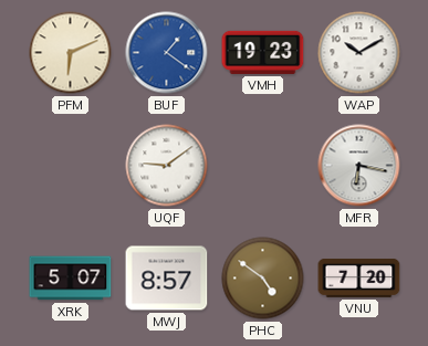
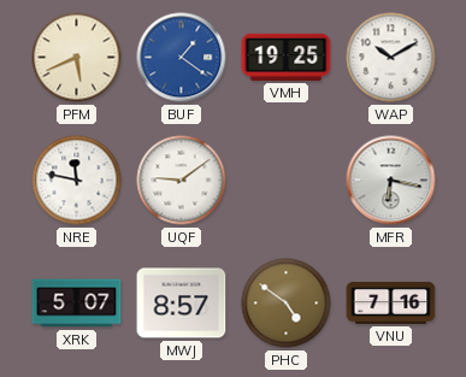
PFM: 6:11 -> 5:41 (77, 58)
VMH: 19:23 -> 19:25 (287, 57)
NRE: none -> 11:47 (77, 181)
VNU: 7:20 -> 7:16 (391, 302)
